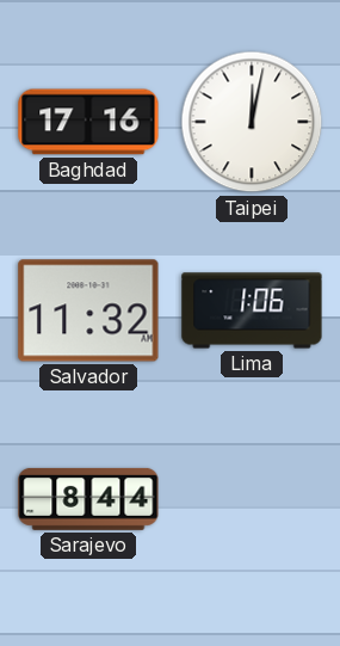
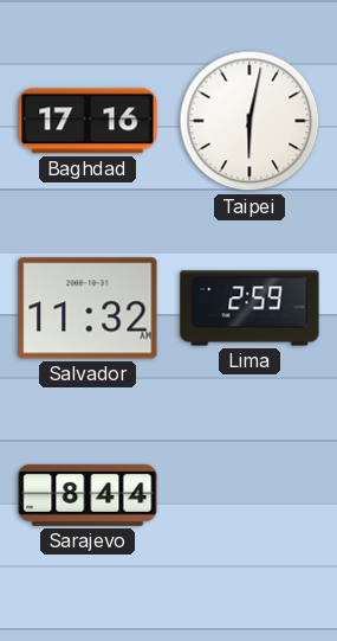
Taipei: 12:02 -> 6:02 (249, 121)
Lima: 1:06 -> 2:59 (249, 308)
